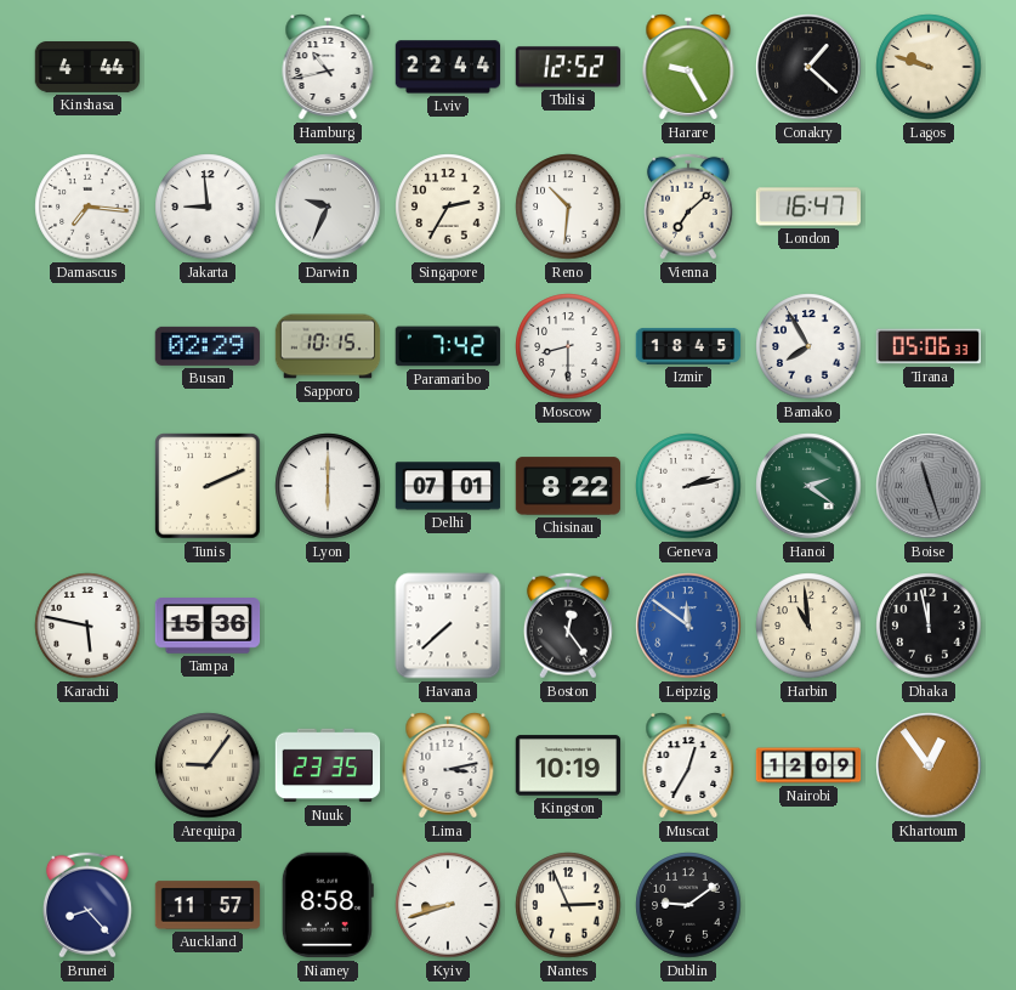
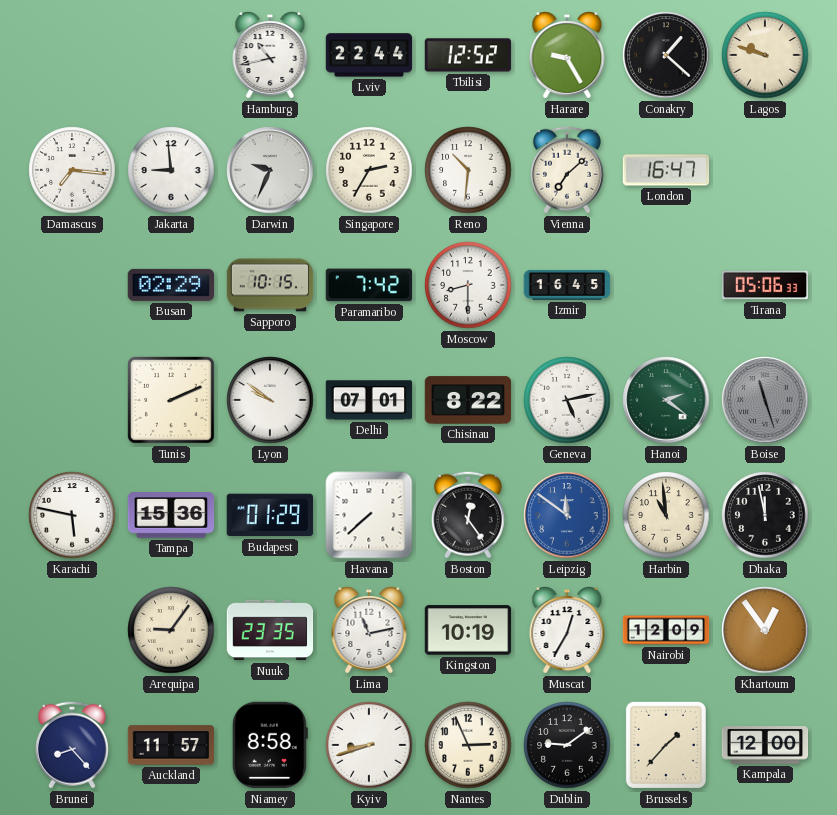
Kinshasa: 4:44 -> none (87, 67)
Izmir: 18:45 -> 16:45 (567, 285)
Bamako: 7:55 -> none (808, 346)
Lyon: 6:00 -> 9:51 (270, 400)
Geneva: 2:13 -> 5:13 (567, 400)
Budapest: none -> 01:29 (270, 515)
Lima: 3:13 -> 11:13 (369, 631)
Brussels: none -> 1:37 (666, 745)
Kampala: none -> 12:00 (765, 745)
